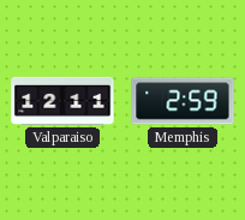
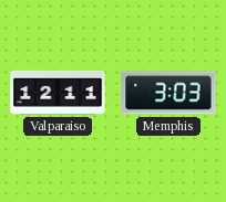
Memphis: 2:59 -> 3:03 (168, 93)
